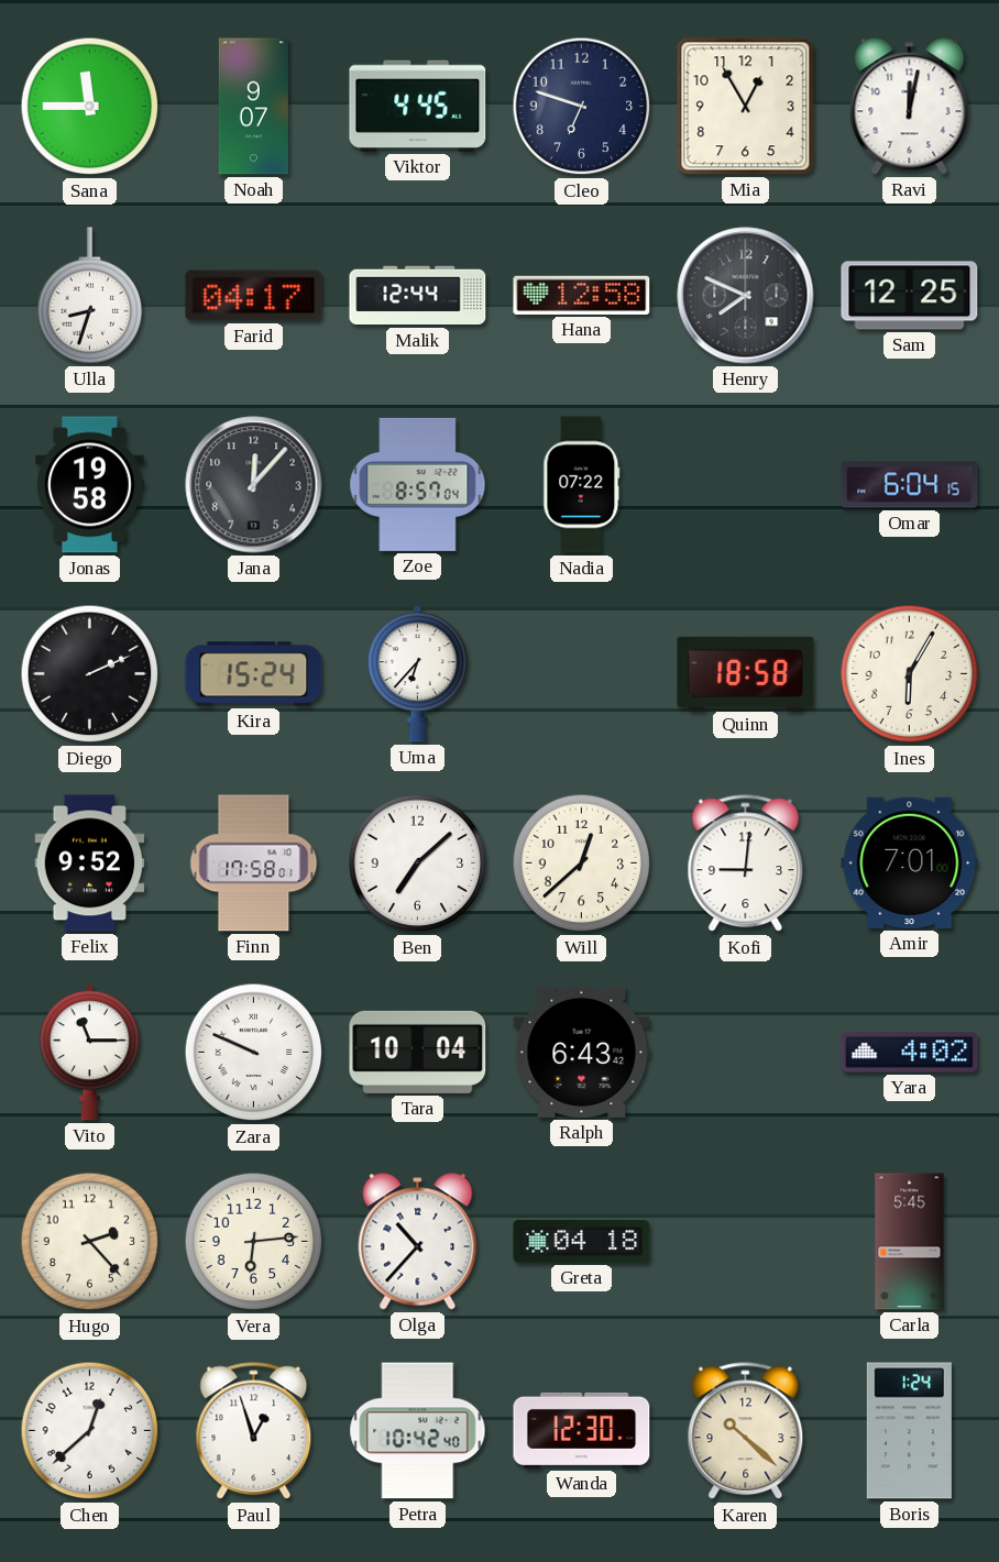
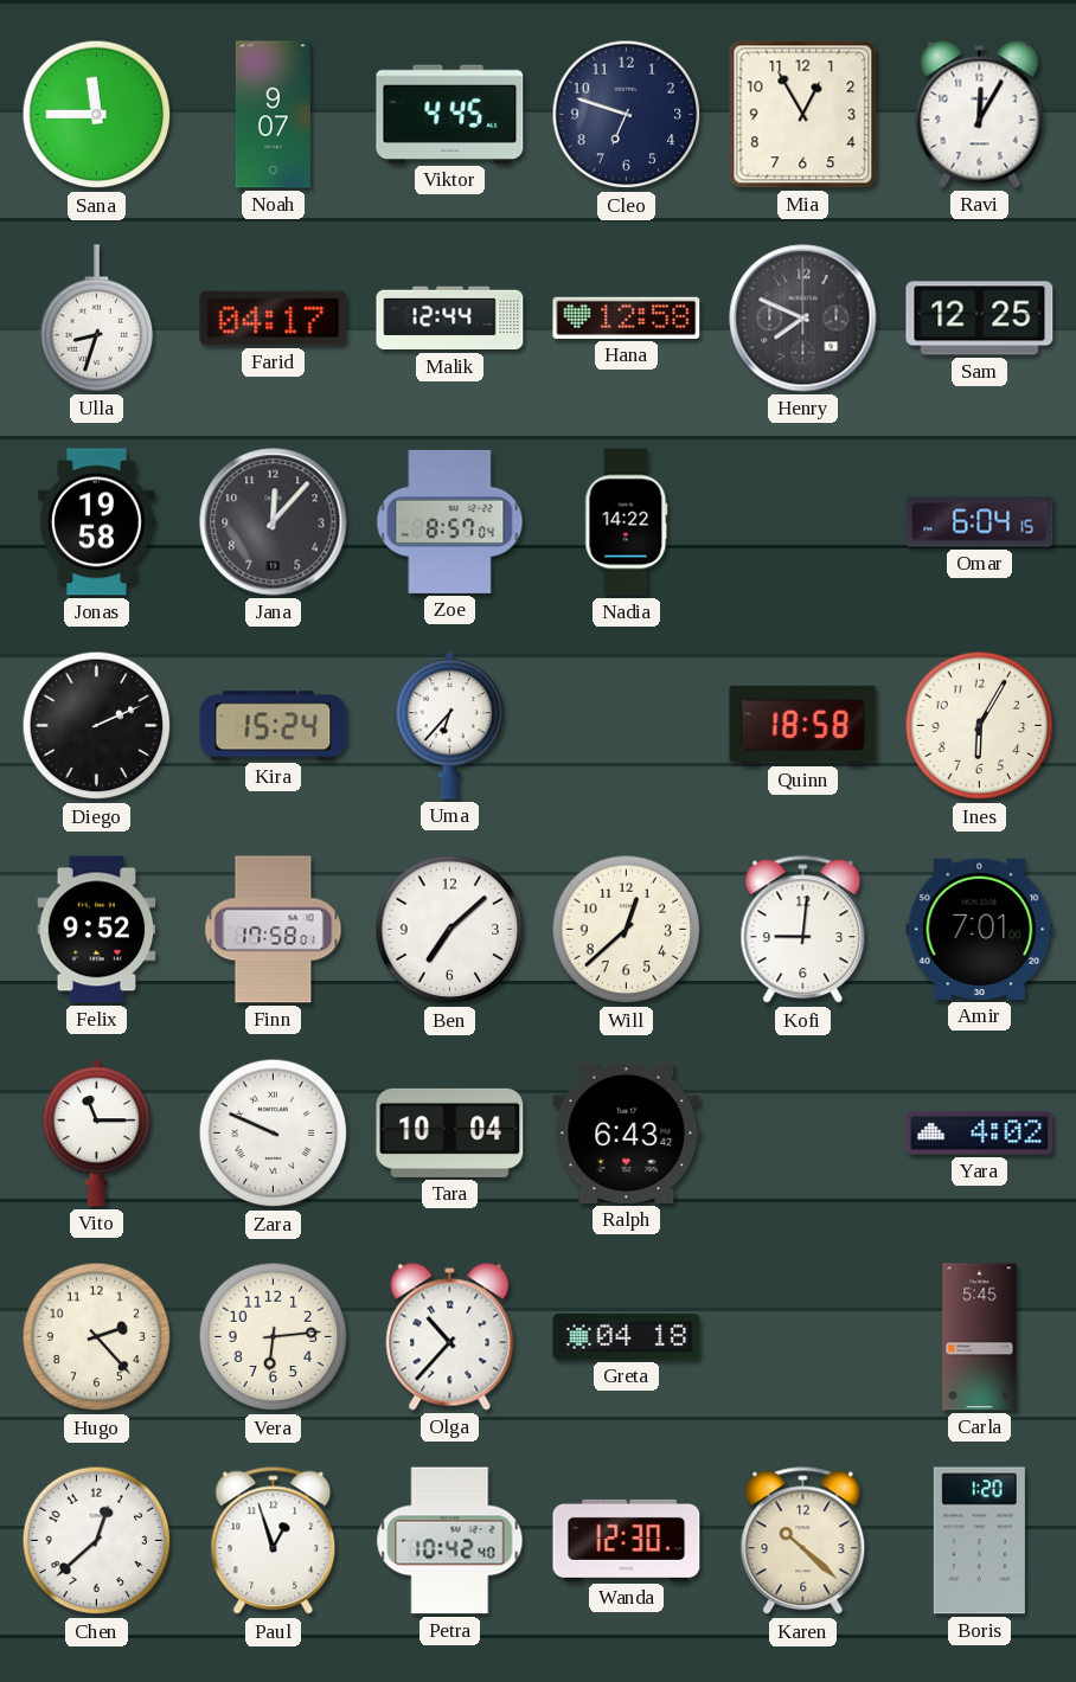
Ravi: 12:02 -> 12:05 (980, 115)
Nadia: 07:22 -> 14:22 (627, 522)
Boris: 1:24 -> 1:20 (979, 1541)
